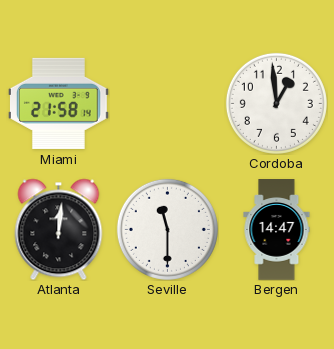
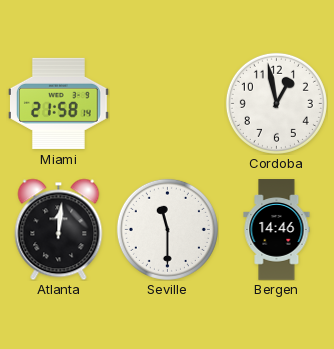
Cordoba: 12:59 -> 12:58 (276, 103)
Bergen: 14:47 -> 14:46 (277, 230)
